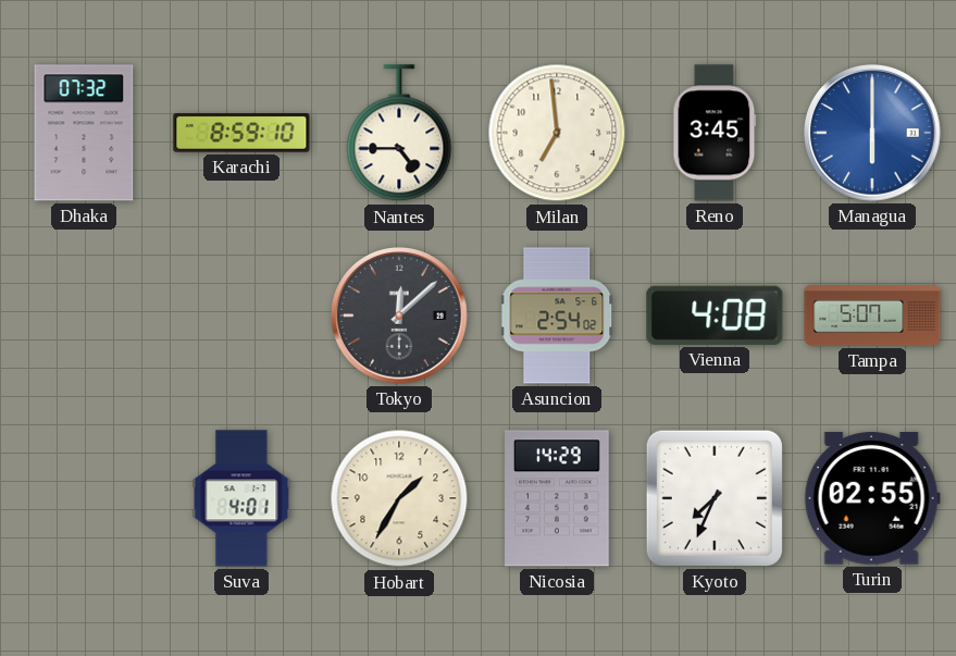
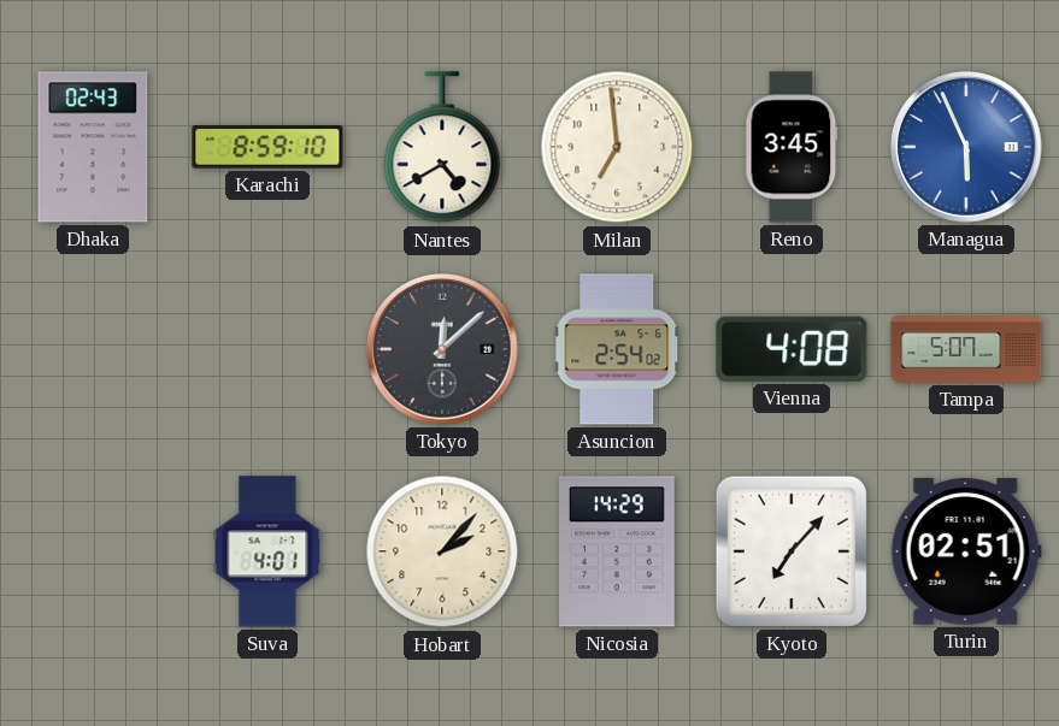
Dhaka: 07:32 -> 02:43 (93, 147)
Nantes: 4:45 -> 4:40 (442, 148)
Managua: 6:00 -> 5:56 (967, 148)
Hobart: 1:35 -> 2:07 (442, 551)
Kyoto: 7:34 -> 7:07 (792, 551)
Turin: 02:55 -> 02:51 (966, 551)
